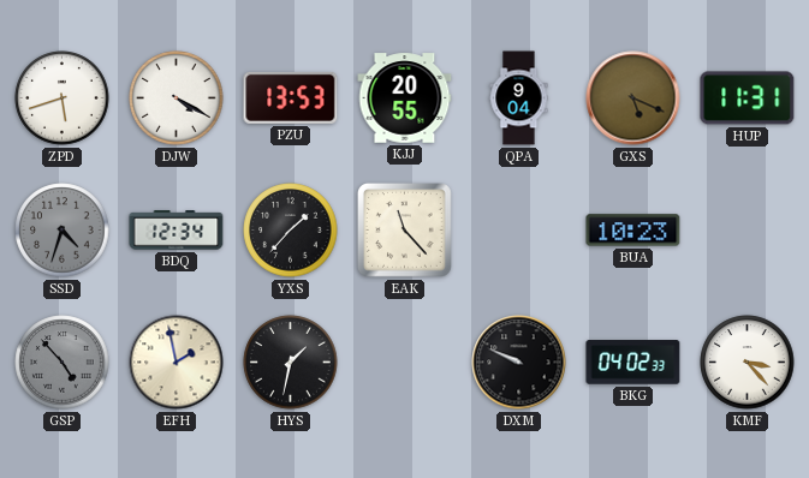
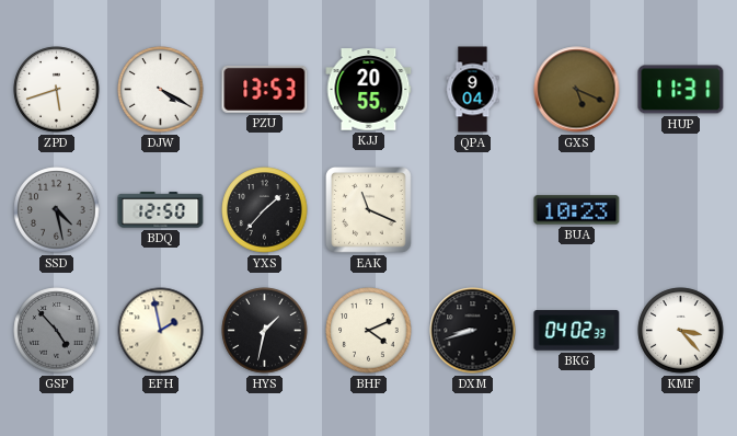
SSD: 4:33 -> 4:28 (57, 210)
BDQ: 12:34 -> 12:50 (161, 210)
EAK: 11:23 -> 11:19 (369, 210)
BHF: none -> 4:11 (369, 331)
DXM: 9:49 -> 8:42 (473, 331)
